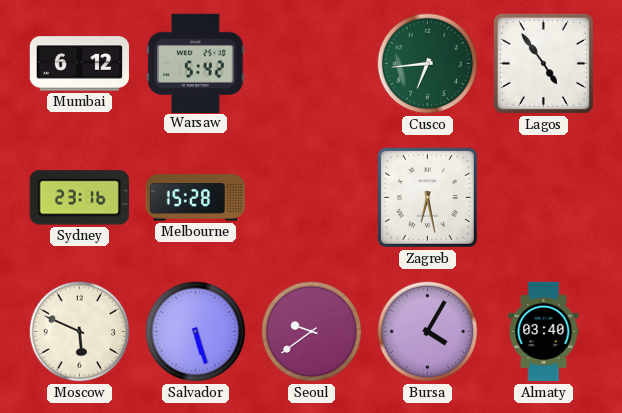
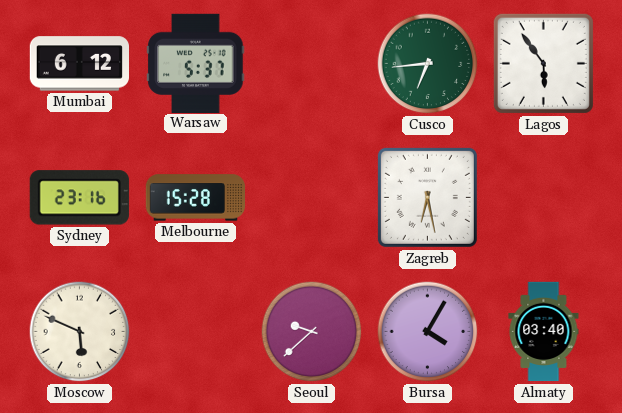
Warsaw: 5:42 -> 5:37 (196, 63)
Lagos: 4:54 -> 5:54 (543, 63)
Salvador: 5:27 -> none (196, 332)
Seoul: 9:39 -> 9:38 (312, 332)
